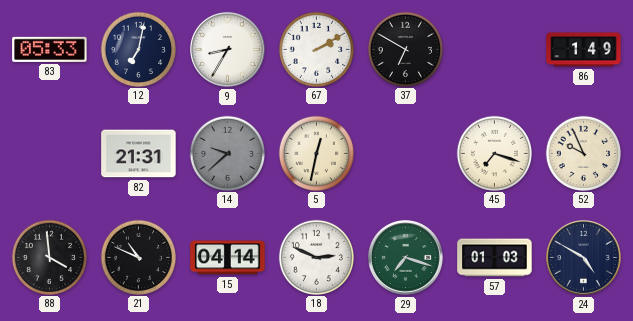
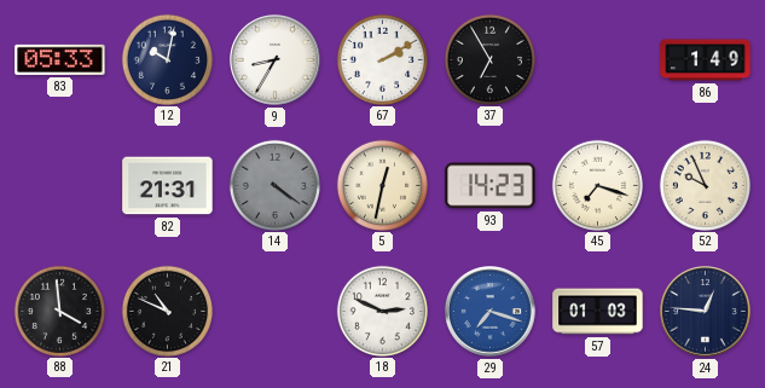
12: 7:02 -> 10:02 (167, 59)
37: 6:50 -> 6:55 (489, 59)
14: 9:38 -> 4:21 (274, 185)
93: none -> 14:23 (491, 186)
15: 04:14 -> none (228, 258)
29 dial: green -> blue (491, 312)
24: 4:50 -> 12:46 (706, 312)
